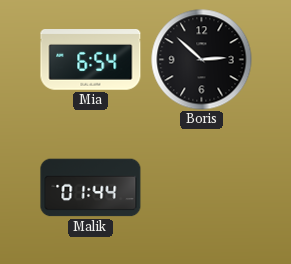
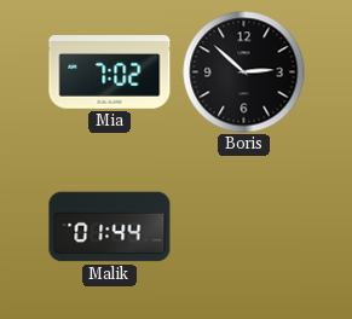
Mia: 6:54 -> 7:02 (110, 72)
